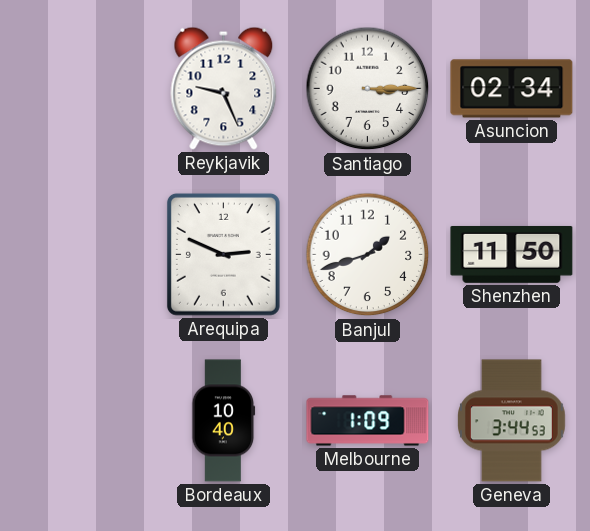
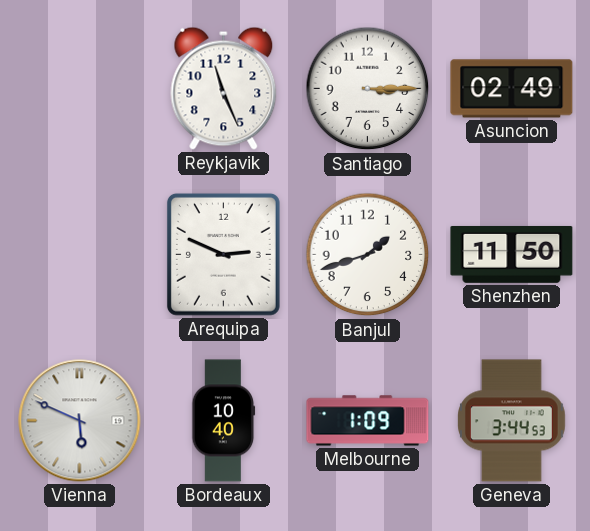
Reykjavik: 9:26 -> 11:26 (224, 88)
Asuncion: 02:34 -> 02:49 (512, 89)
Vienna: none -> 5:49 (80, 421)
